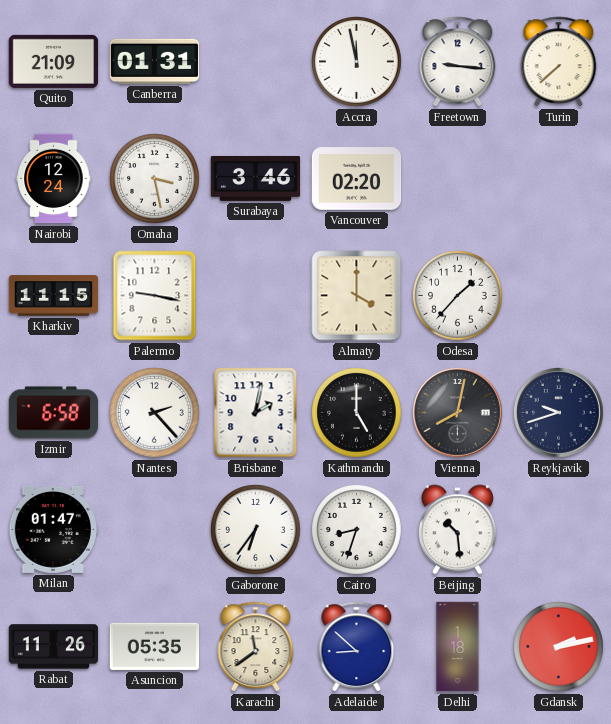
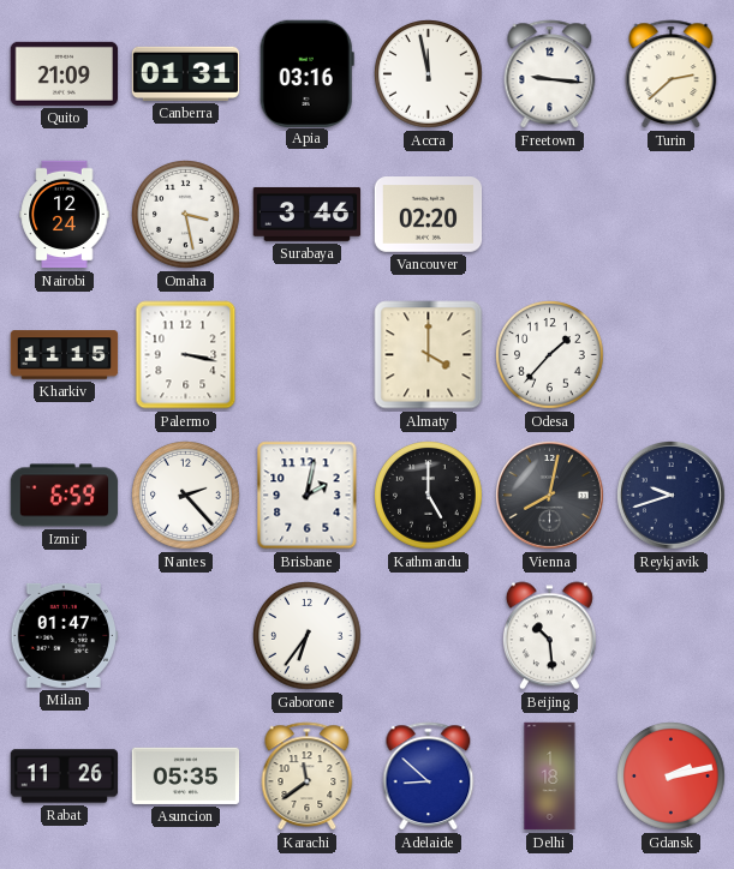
Apia: none -> 03:16 (306, 73)
Turin: 7:38 -> 2:38 (672, 74)
Palermo: 9:17 -> 3:17 (186, 355)
Izmir: 6:58 -> 6:59 (65, 496)
Cairo: 8:33 -> none (357, 530)
